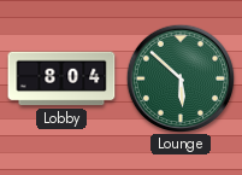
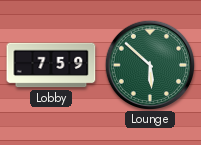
Lobby: 8:04 -> 7:59 (51, 65)
